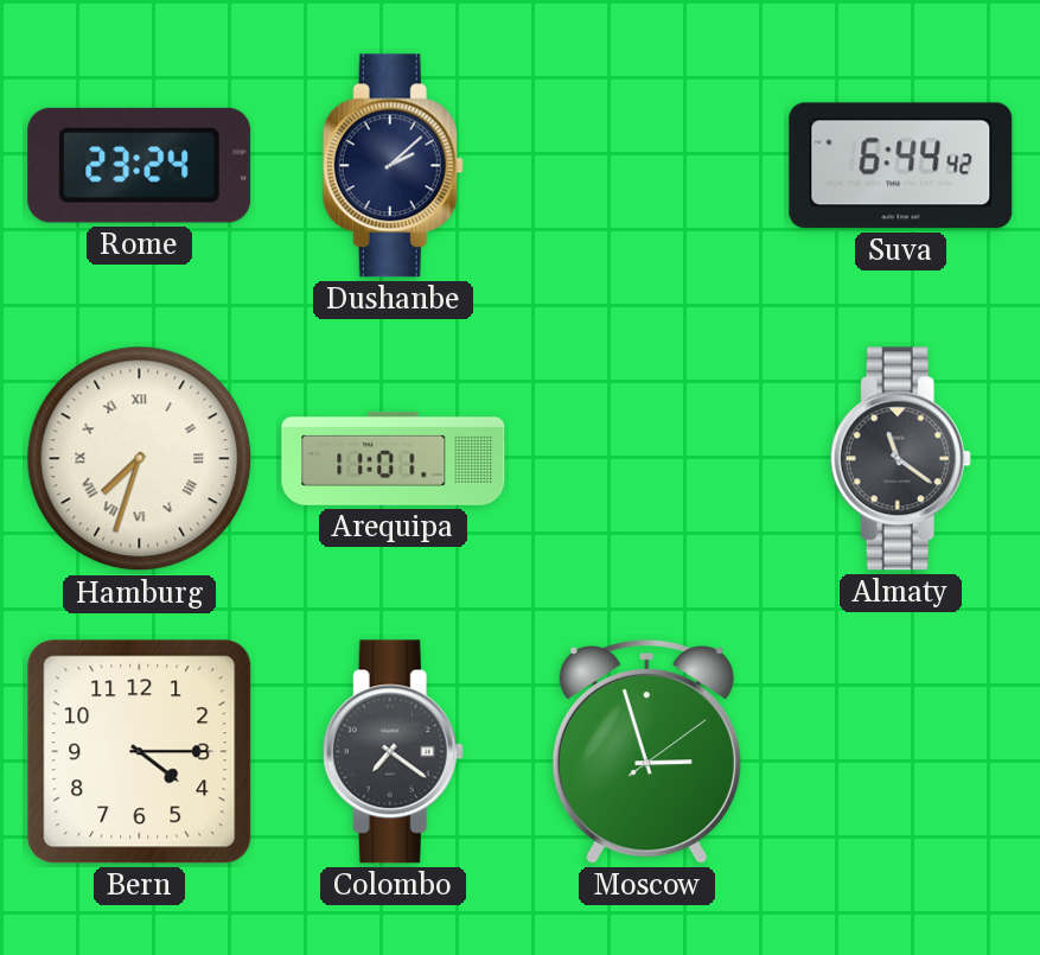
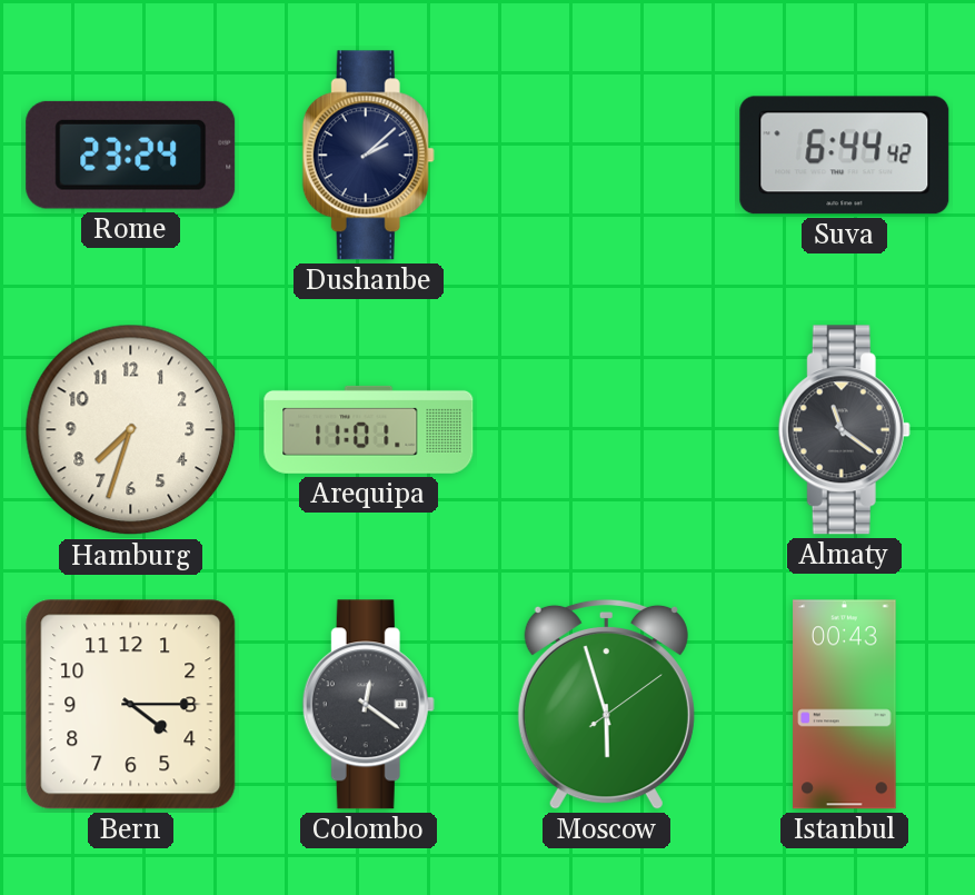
Hamburg numerals: Roman -> Arabic (131, 430)
Colombo: 7:21 -> 12:21 (368, 705)
Moscow: 2:57 -> 5:57 (606, 704)
Istanbul: none -> 00:43 (845, 705)
